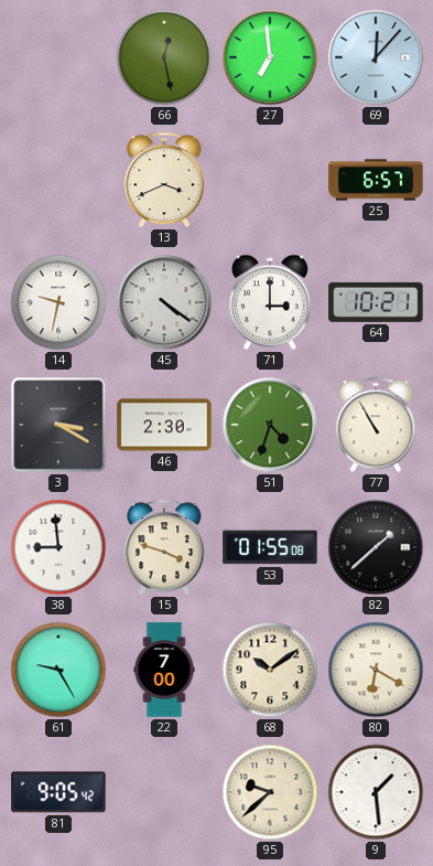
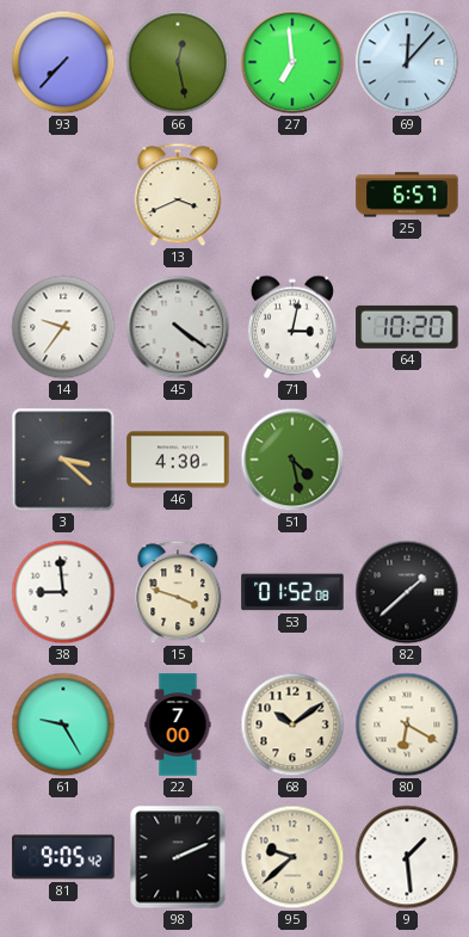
93: none -> 7:37 (63, 62)
14: 9:32 -> 9:36 (63, 327)
71: 3:00 -> 3:02 (292, 327)
64: 10:21 -> 10:20 (407, 327)
3: 3:20 -> 3:22 (63, 460)
46: 2:30 -> 4:30 (178, 460)
51: 4:33 -> 4:28 (292, 460)
77: 10:55 -> none (376, 425)
53: 01:55 -> 01:52 (292, 592)
98: none -> 2:11 (178, 857)
